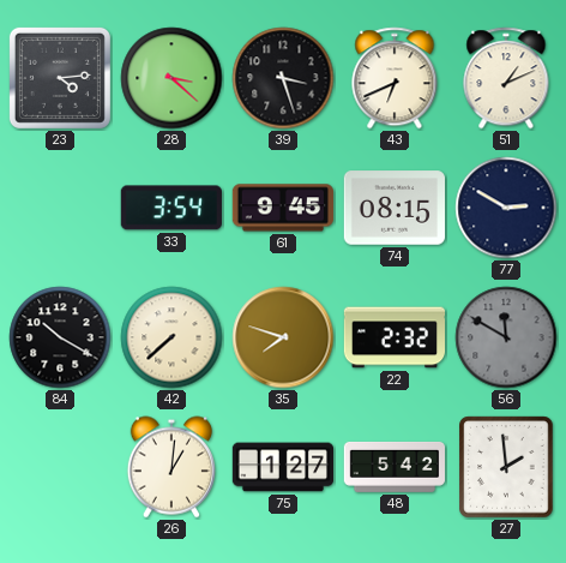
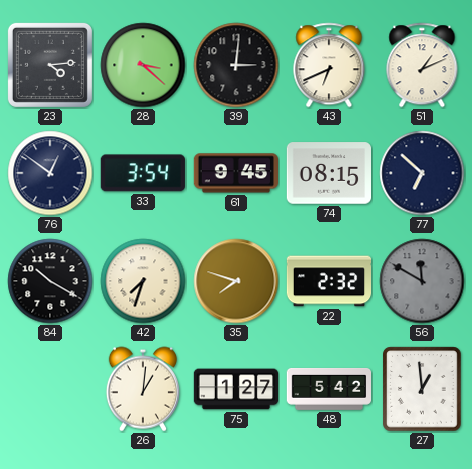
39: 3:27 -> 3:01 (236, 65)
76: none -> 12:51 (50, 173)
77: 2:50 -> 6:52 (422, 173)
42: 7:38 -> 7:33 (143, 281)
27: 1:59 -> 12:59 (422, 389)
